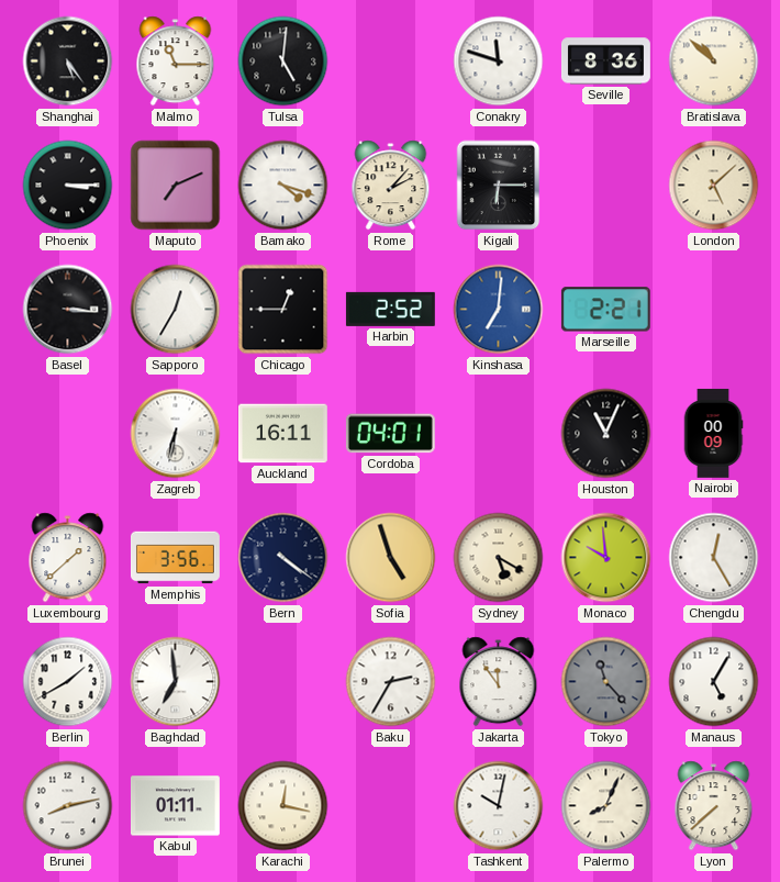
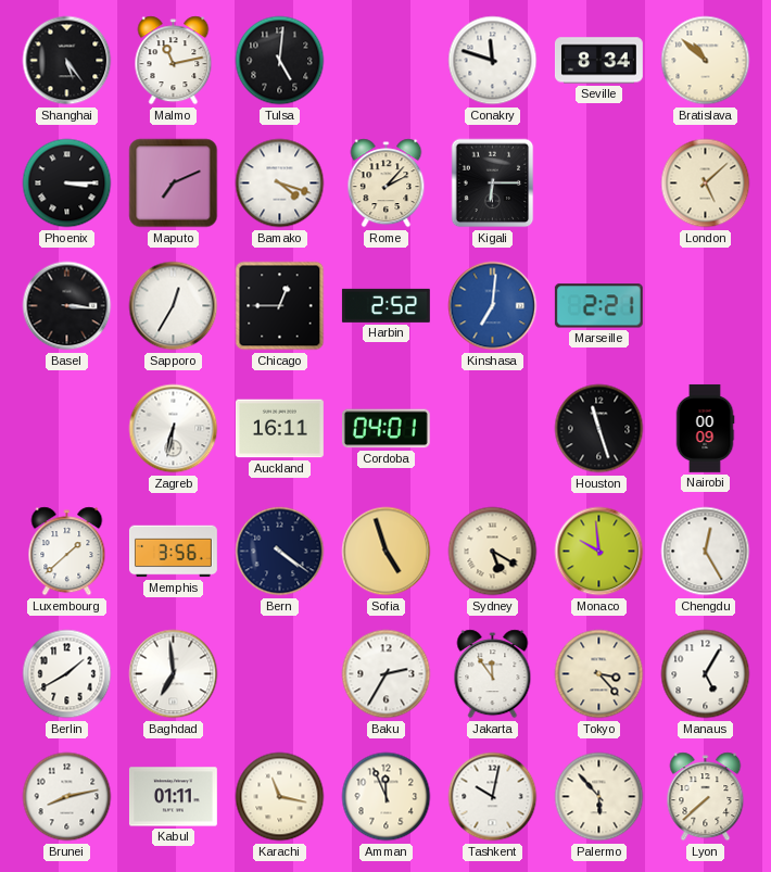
Malmo: 11:15 -> 11:13 (174, 61)
Seville: 8:36 -> 8:34 (598, 61)
Houston: 11:04 -> 11:27 (599, 429)
Tokyo: 11:23 -> 3:23 (599, 674)
Tokyo dial: grey -> cream (599, 674)
Karachi: 12:17 -> 11:17 (280, 797)
Amman: none -> 11:56 (387, 797)
Palermo: 8:04 -> 5:53 (599, 797)
